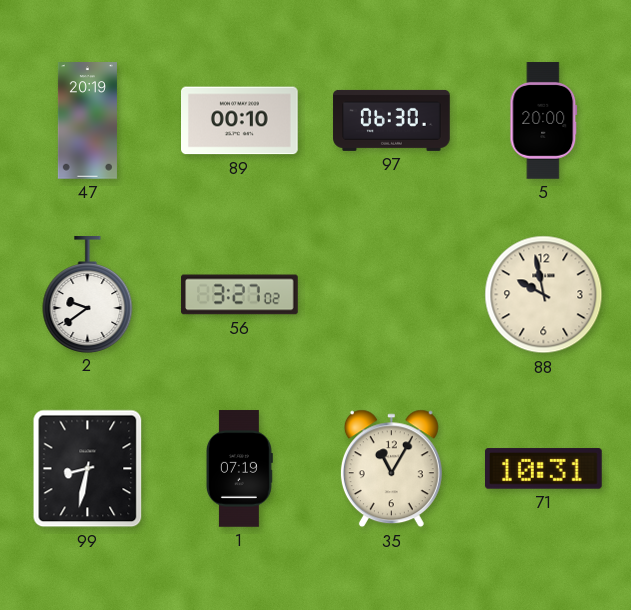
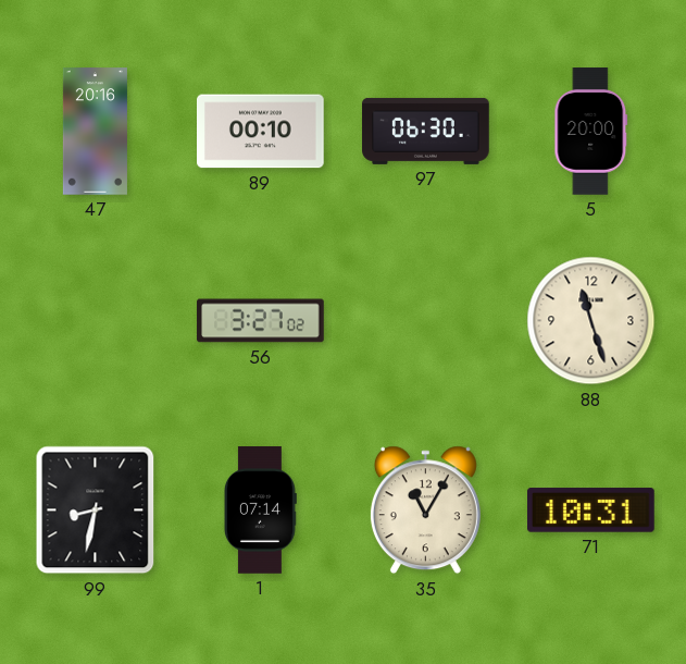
47: 20:19 -> 20:16 (95, 132)
2: 9:39 -> none (88, 294)
88: 9:58 -> 11:27 (591, 321)
1: 07:19 -> 07:14 (260, 511)
